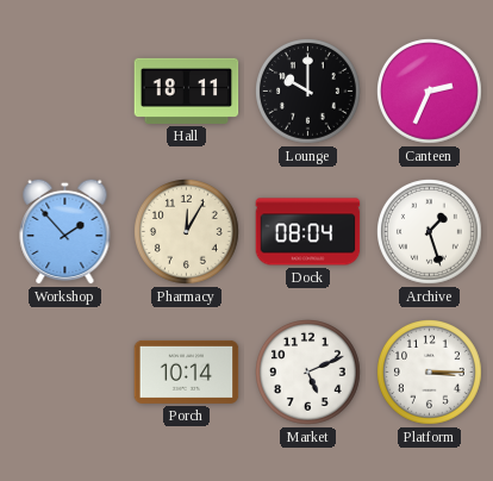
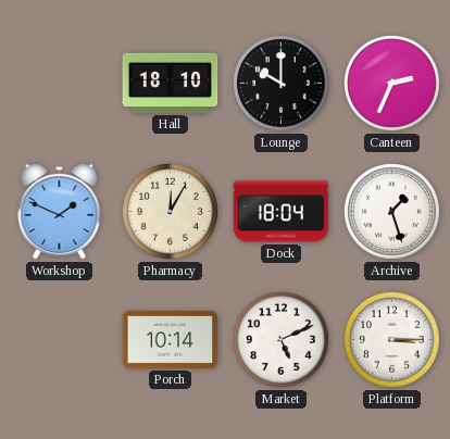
Hall: 18:11 -> 18:10 (171, 83)
Workshop: 1:53 -> 1:49 (60, 211)
Dock: 08:04 -> 18:04 (282, 212)
